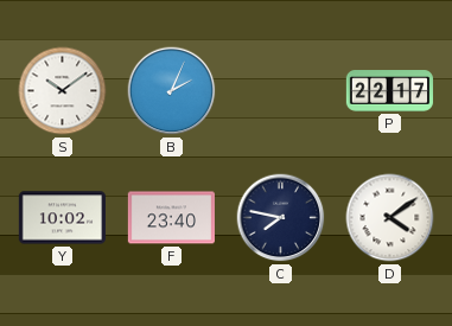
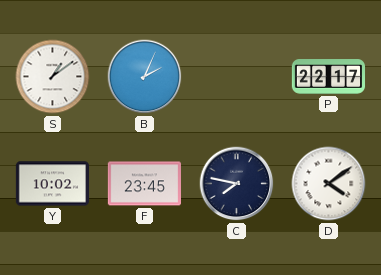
S: 10:09 -> 1:09 (53, 77)
F: 23:40 -> 23:45 (144, 184)
